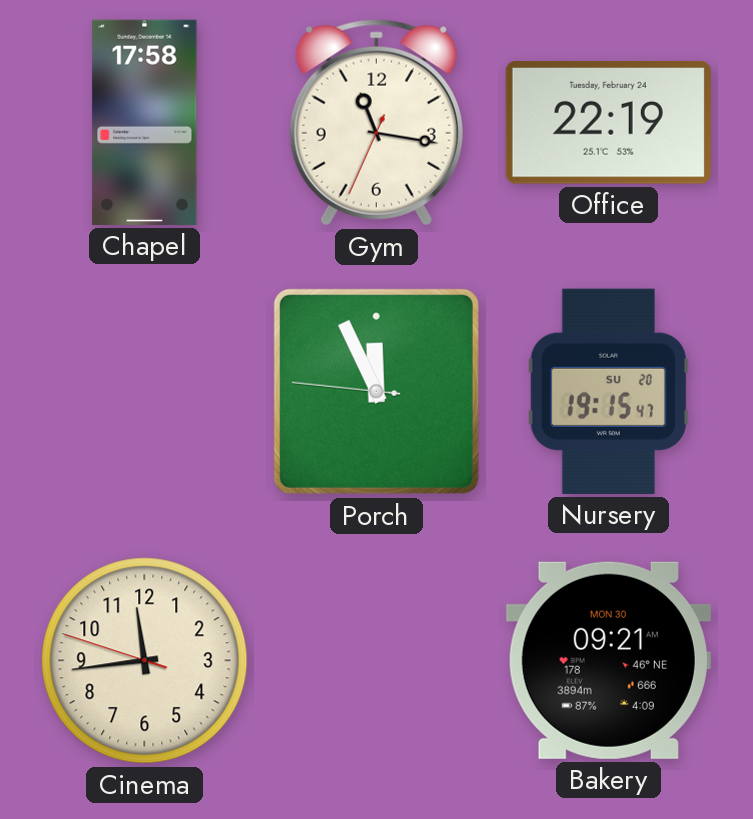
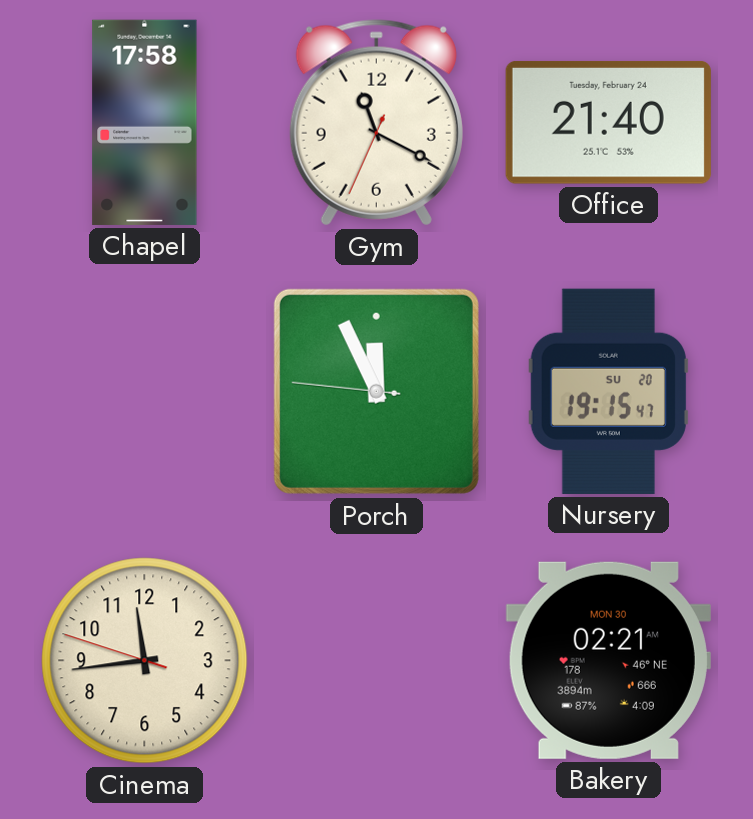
Gym: 11:16 -> 11:19 (376, 123)
Office: 22:19 -> 21:40 (608, 122)
Bakery: 09:21 -> 02:21 (608, 660)
